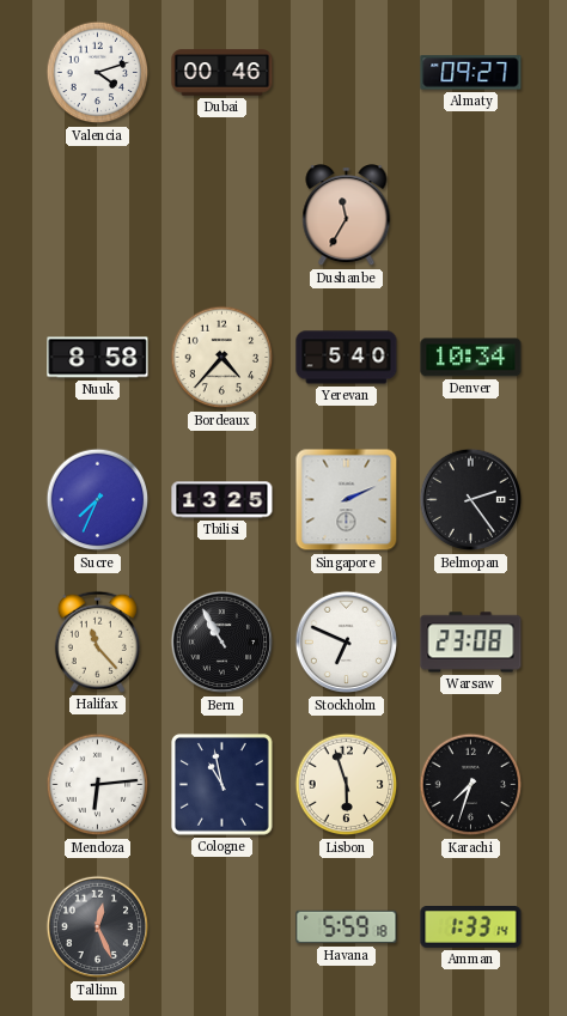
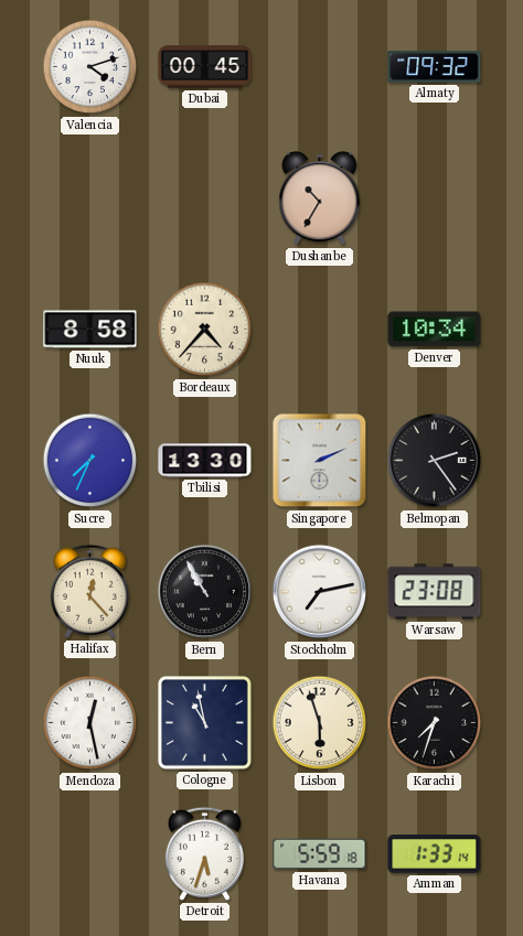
Dubai: 00:46 -> 00:45 (205, 67)
Almaty: 09:27 -> 09:32 (435, 67)
Dushanbe: 11:35 -> 10:35 (320, 200)
Yerevan: 5:40 -> none (347, 358)
Tbilisi: 13:25 -> 13:30 (205, 461)
Halifax: 11:23 -> 12:23 (89, 591)
Stockholm: 6:49 -> 7:13 (320, 592)
Mendoza: 6:14 -> 12:28 (90, 723)
Tallinn: 12:26 -> none (98, 927)
Detroit: none -> 5:33 (204, 853)
